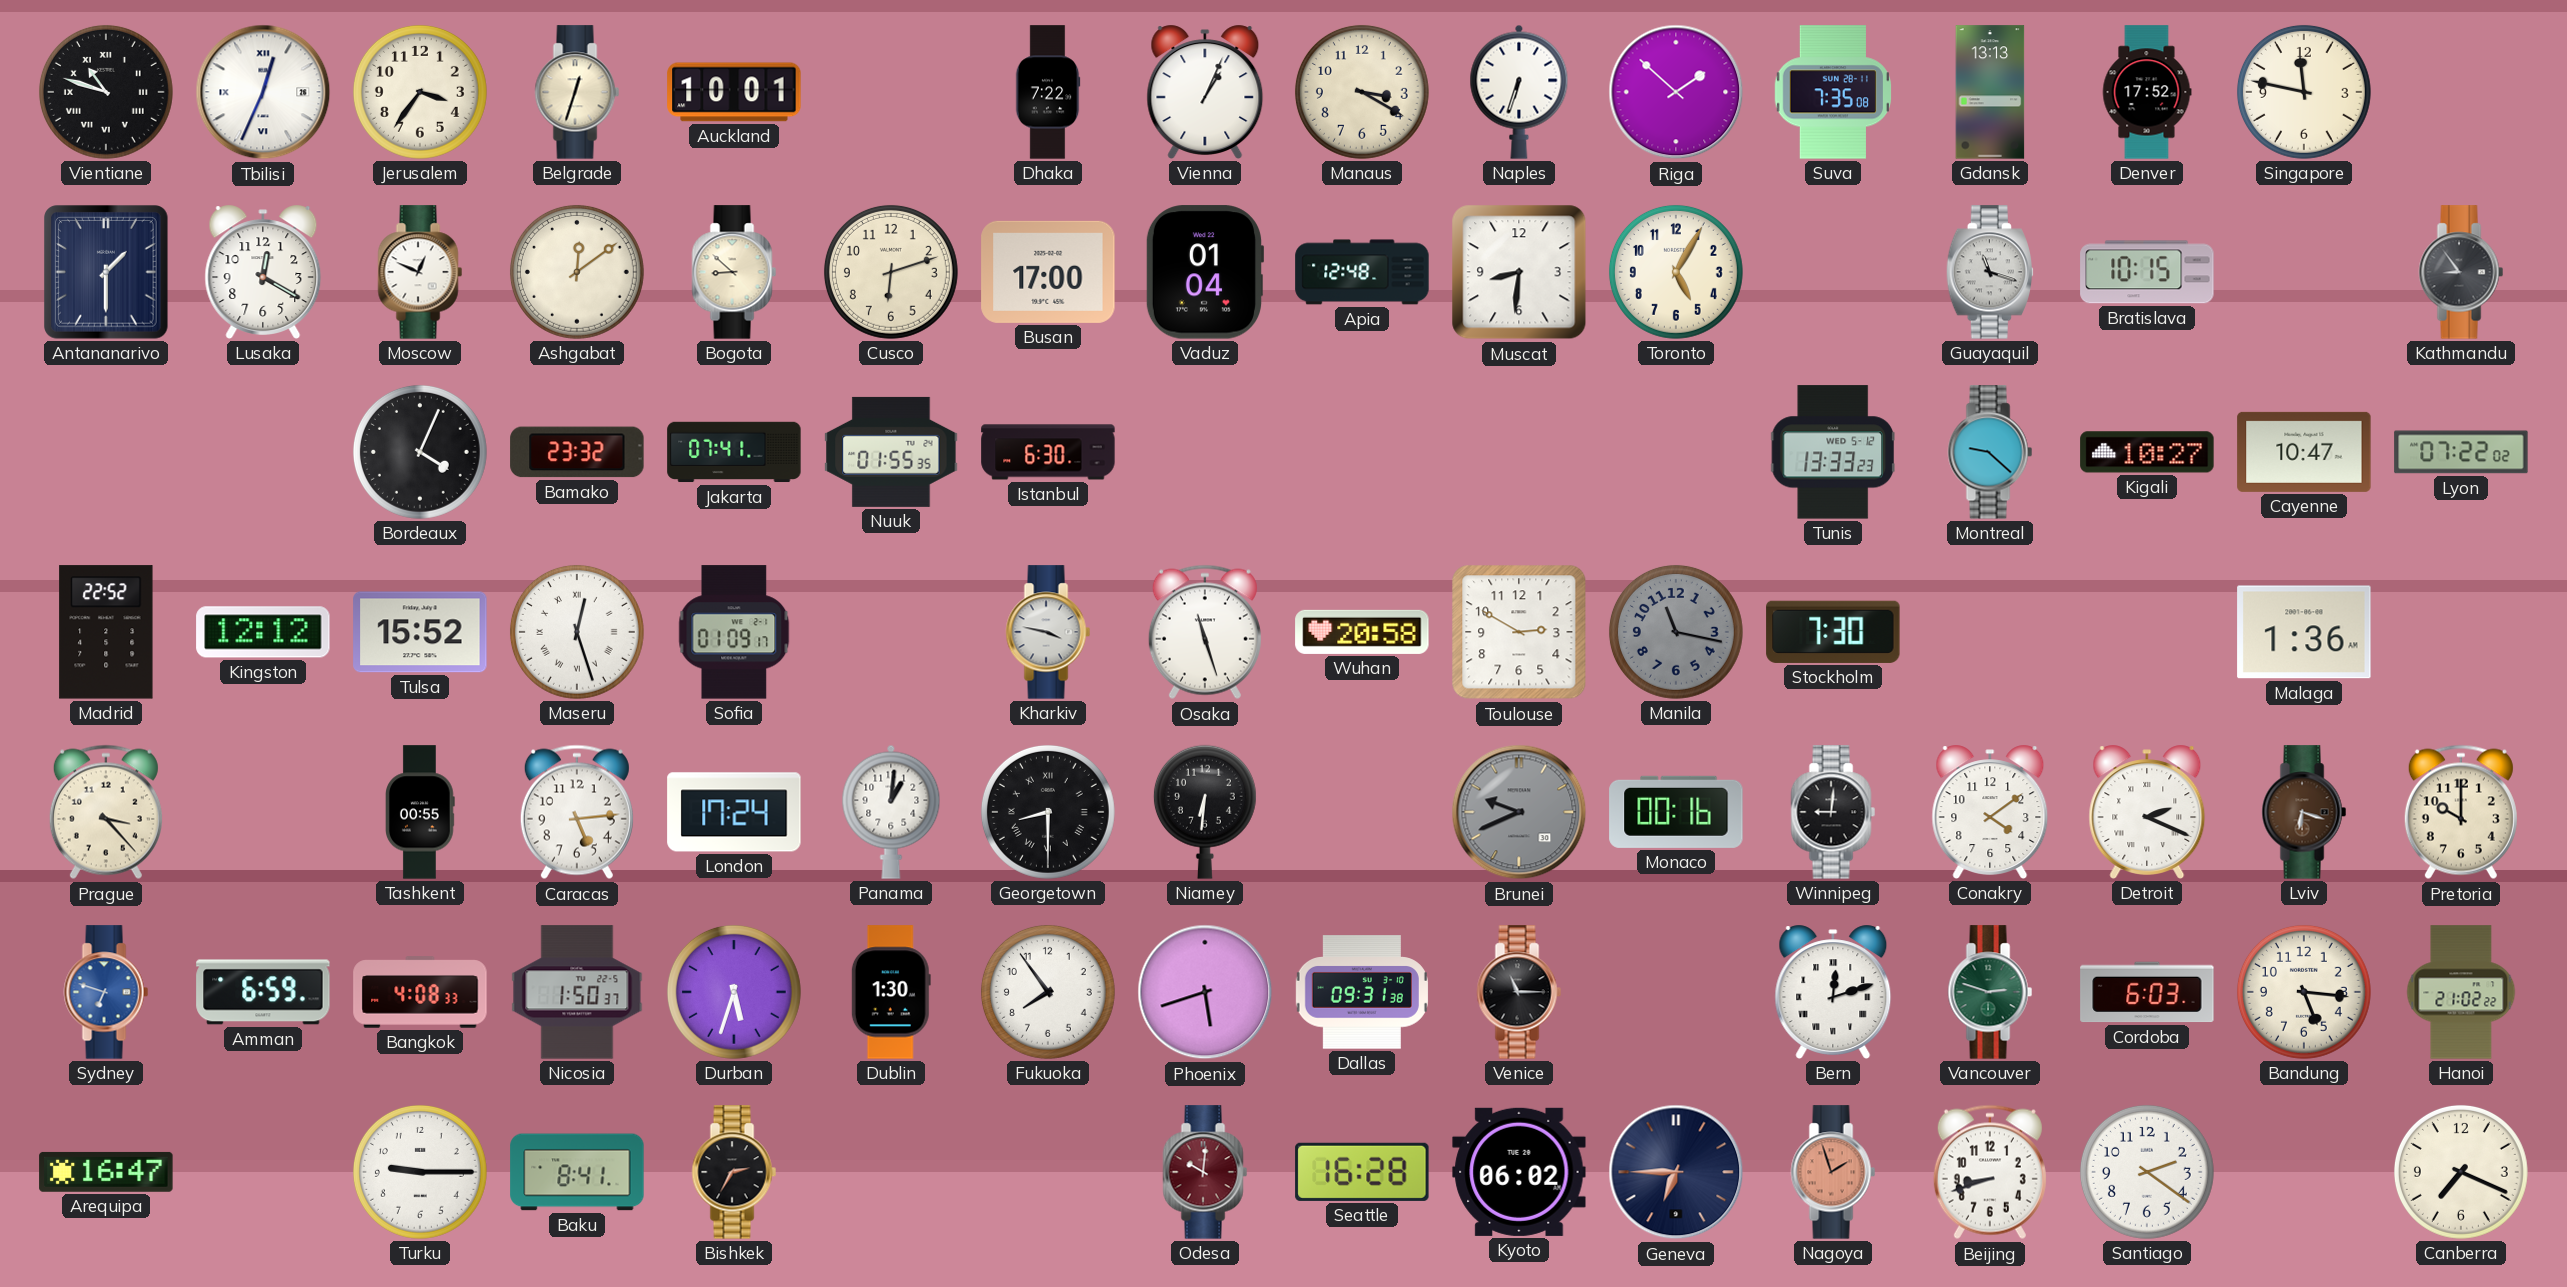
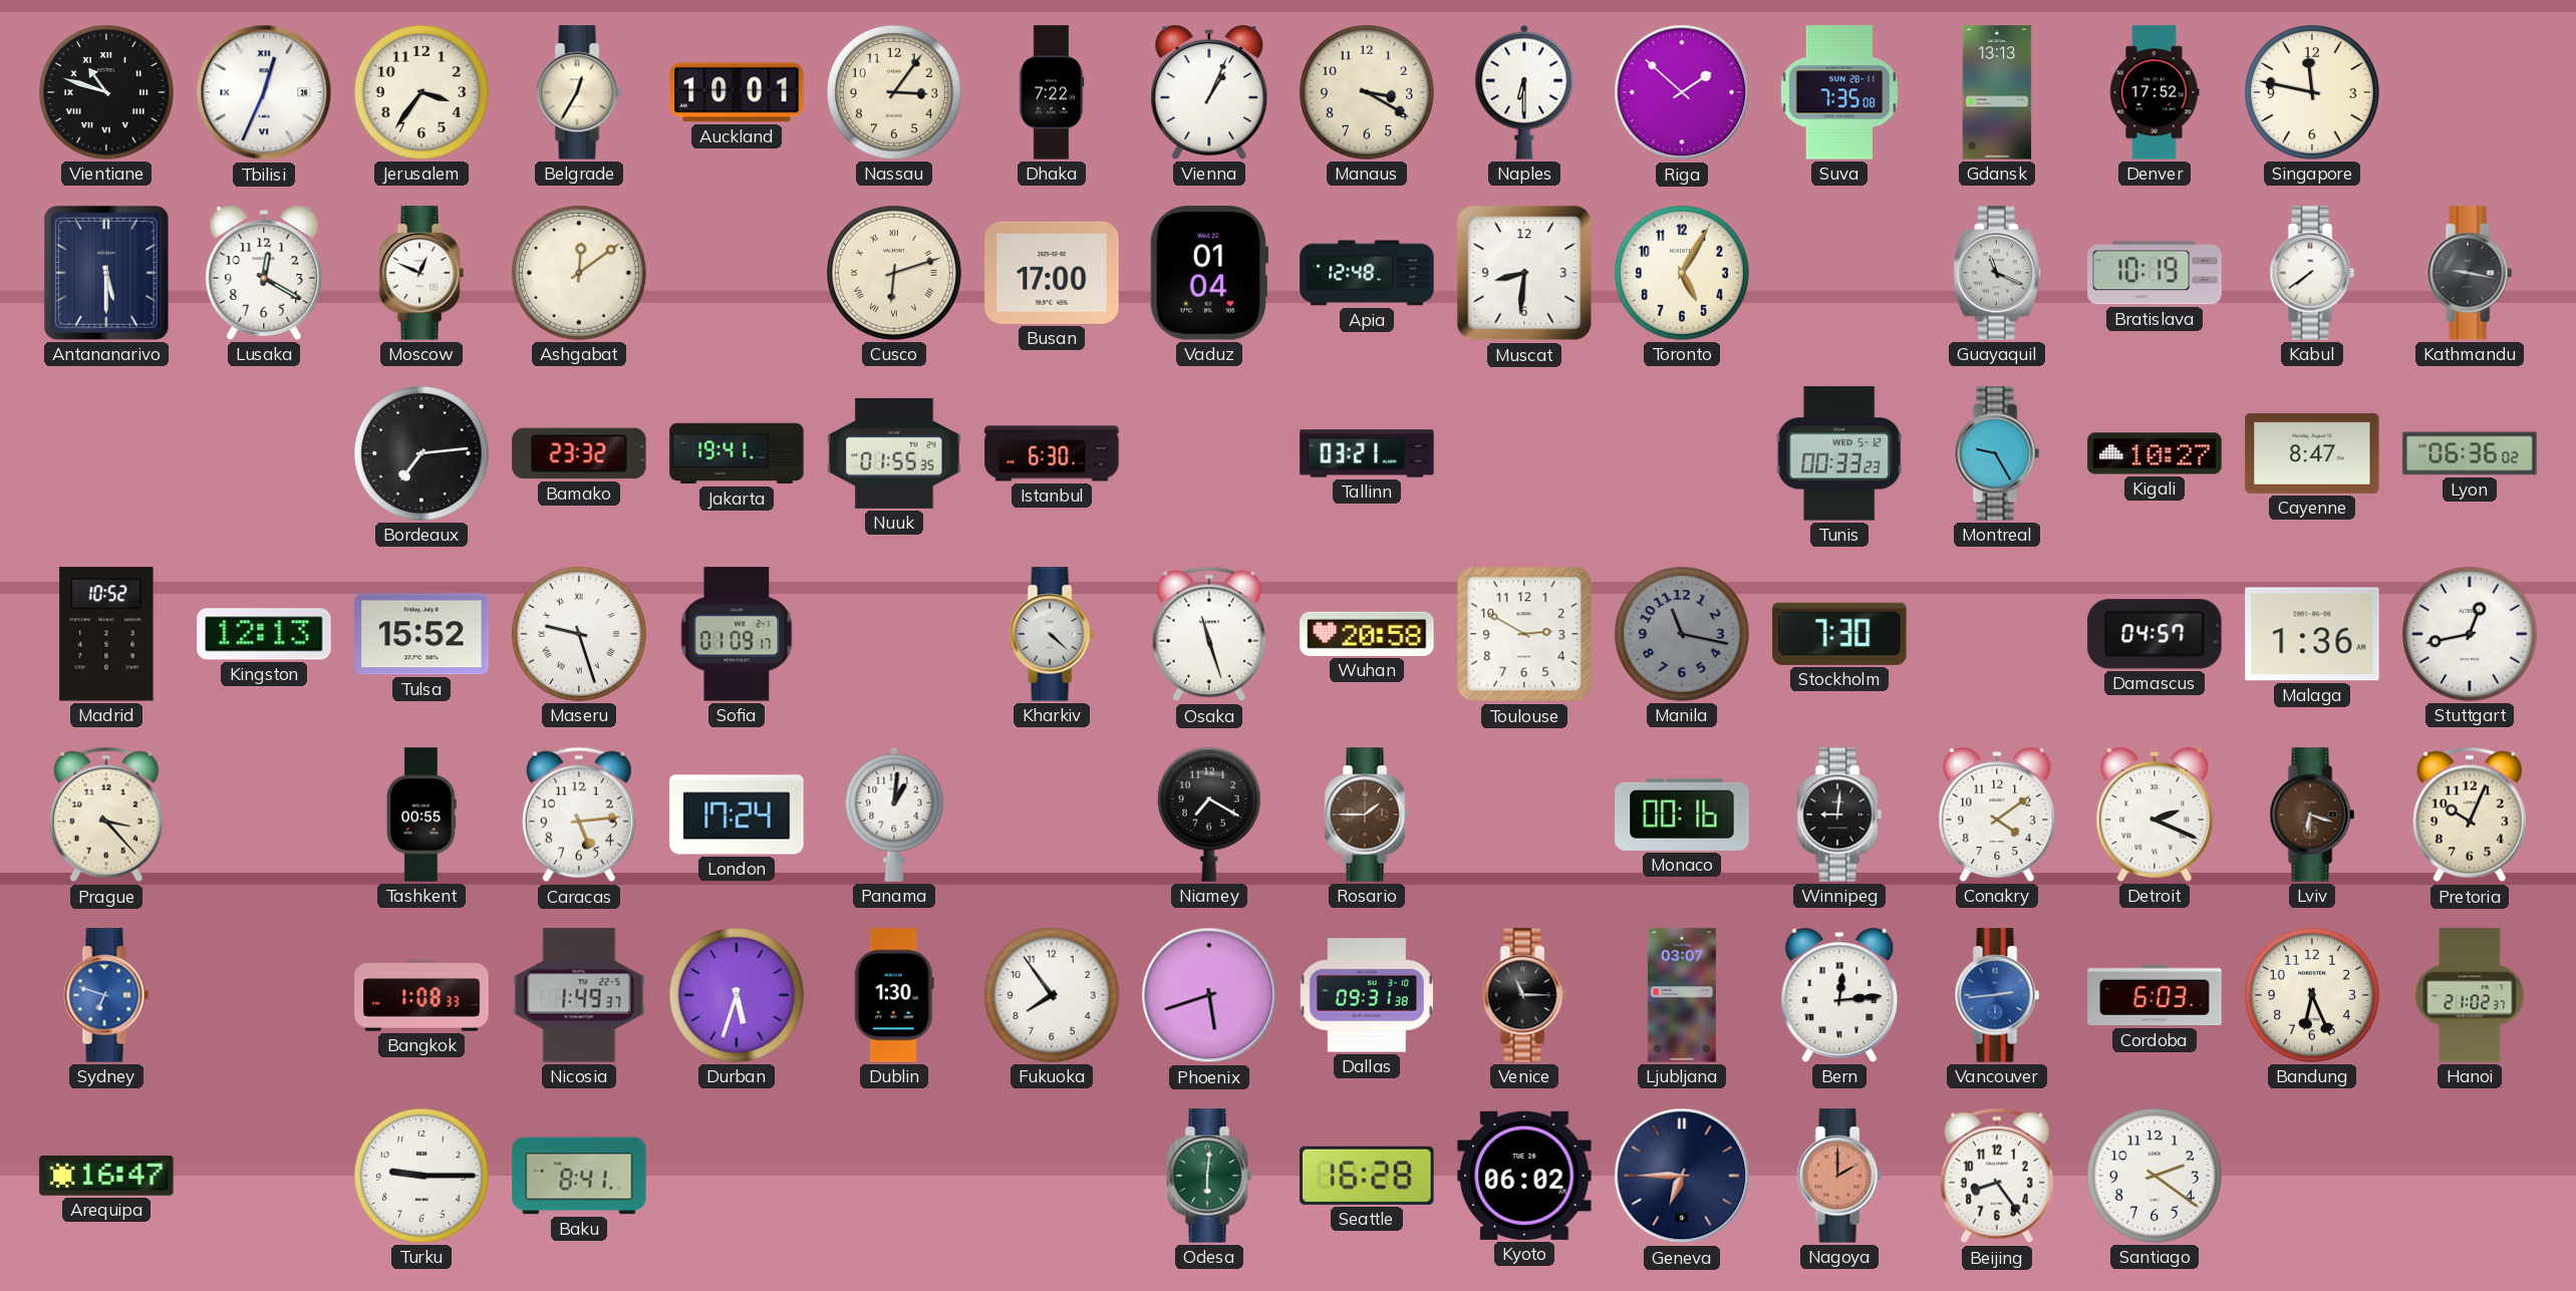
Belgrade: 12:33 -> 12:35 (579, 92)
Nassau: none -> 3:06 (894, 92)
Naples: 6:33 -> 6:30 (1524, 92)
Antananarivo: 1:30 -> 5:30 (106, 273)
Bogota: 8:52 -> none (734, 272)
Cusco numerals: Arabic -> Roman (894, 273)
Guayaquil: 11:18 -> 11:19 (1997, 273)
Bratislava: 10:15 -> 10:19 (2155, 273)
Kabul: none -> 7:39 (2312, 273)
Kathmandu: 8:54 -> 9:17 (2470, 273)
Bordeaux: 4:04 -> 7:14 (421, 453)
Jakarta: 07:41 -> 19:41 (737, 453)
Tallinn: none -> 03:21 (1367, 453)
Tunis: 13:33 -> 00:33 (1838, 453)
Montreal: 9:22 -> 9:25 (1997, 453)
Cayenne: 10:47 -> 8:47 (2312, 453)
Lyon: 07:22 -> 06:36 (2470, 453)
Madrid: 22:52 -> 10:52 (106, 634)
Kingston: 12:12 -> 12:13 (264, 634)
Maseru: 12:27 -> 9:27 (579, 634)
Kharkiv: 3:47 -> 4:22 (1052, 634)
Damascus: none -> 04:57 (2155, 634)
Stuttgart: none -> 12:43 (2470, 634)
Georgetown: 8:30 -> none (1048, 812)
Niamey: 6:31 -> 7:20 (1209, 815)
Rosario: none -> 1:45 (1367, 815)
Brunei: 9:41 -> none (1519, 812)
Pretoria: 10:00 -> 10:04 (2470, 815)
Amman: 6:59 -> none (263, 992)
Bangkok: 4:08 -> 1:08 (421, 995)
Nicosia: 1:50 -> 1:49 (579, 995)
Ljubljana: none -> 03:07 (1682, 995)
Bern: 12:12 -> 12:14 (1839, 995)
Vancouver: 2:48 -> 2:44 (1997, 995)
Vancouver dial: green -> blue (1997, 995)
Bandung: 5:16 -> 6:26 (2312, 995)
Hanoi: 21:02:22 -> 21:02:37 (2470, 995)
Bishkek: 2:35 -> none (734, 1172)
Odesa: 10:01 -> 6:01 (1209, 1176)
Odesa dial: burgundy -> green (1209, 1176)
Nagoya: 1:57 -> 2:00 (1839, 1176)
Beijing: 8:42 -> 8:24 (1997, 1176)
Canberra: 7:19 -> none (2461, 1172)
